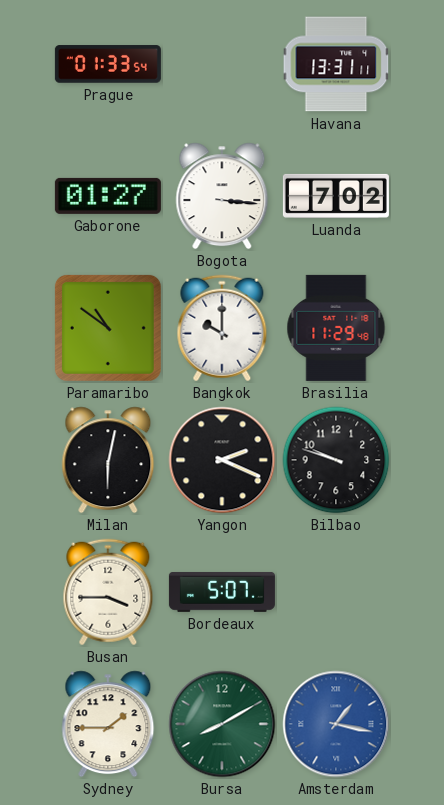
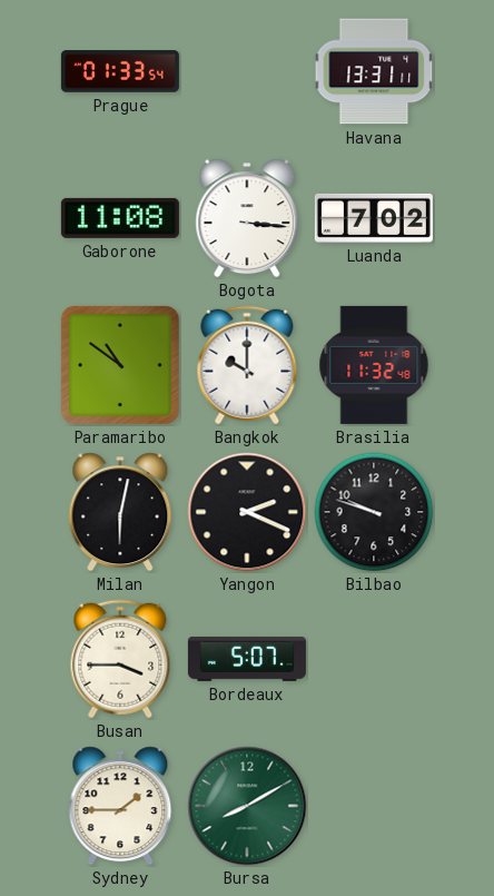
Gaborone: 01:27 -> 11:08 (120, 218)
Brasilia: 11:29 -> 11:32 (374, 365)
Amsterdam: 1:17 -> none (336, 724)
